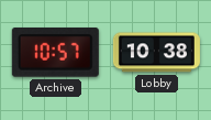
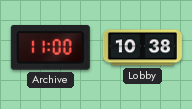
Archive: 10:57 -> 11:00 (50, 47)
